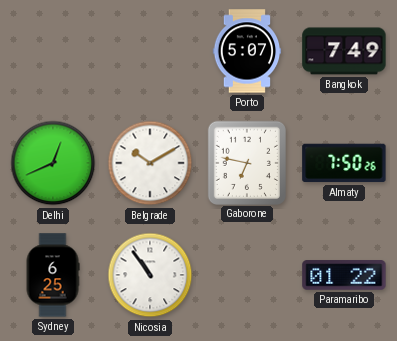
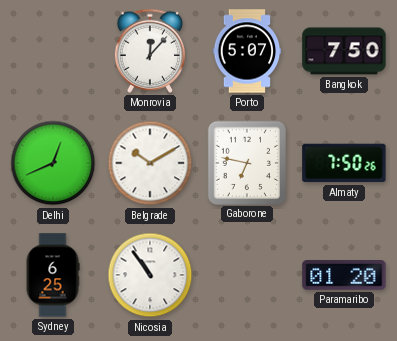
Monrovia: none -> 12:07 (149, 51)
Bangkok: 7:49 -> 7:50 (344, 51)
Paramaribo: 01:22 -> 01:20 (344, 275)
